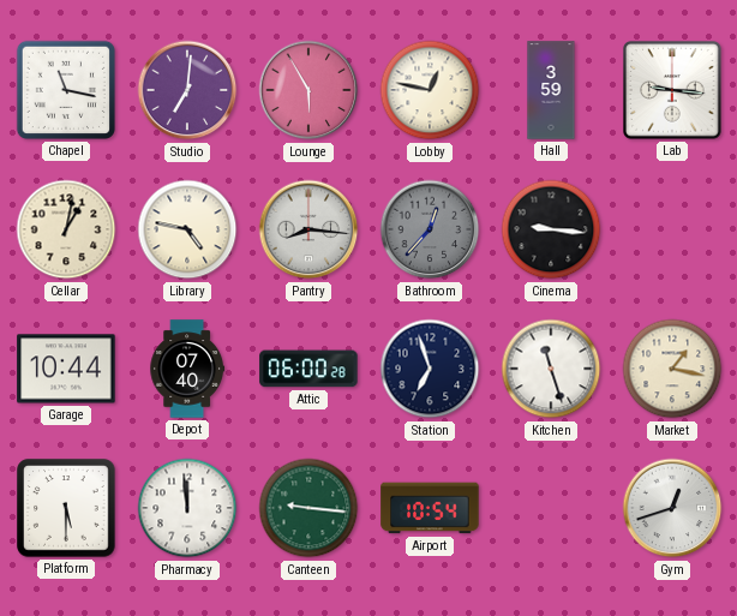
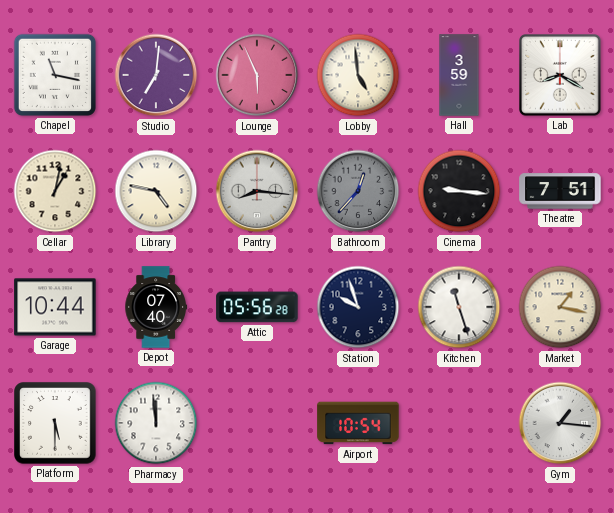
Lounge: 5:55 -> 5:56 (257, 75)
Lobby: 12:47 -> 4:59 (358, 75)
Lab: 9:16 -> 8:20 (561, 76)
Theatre: none -> 7:51 (560, 191)
Attic: 06:00 -> 05:56 (257, 307)
Station: 6:57 -> 9:57 (358, 307)
Canteen: 9:16 -> none (308, 508)
Gym: 12:42 -> 1:16 (560, 423)
